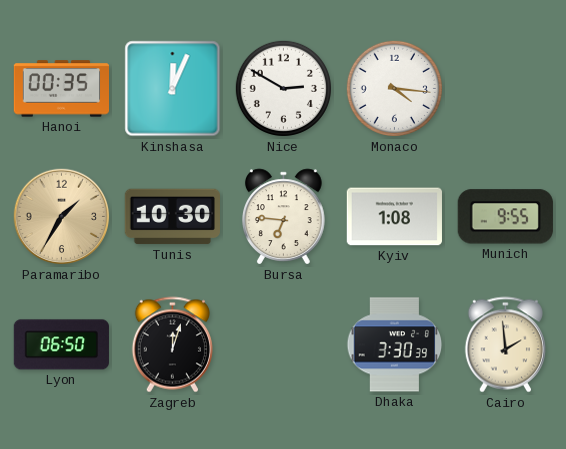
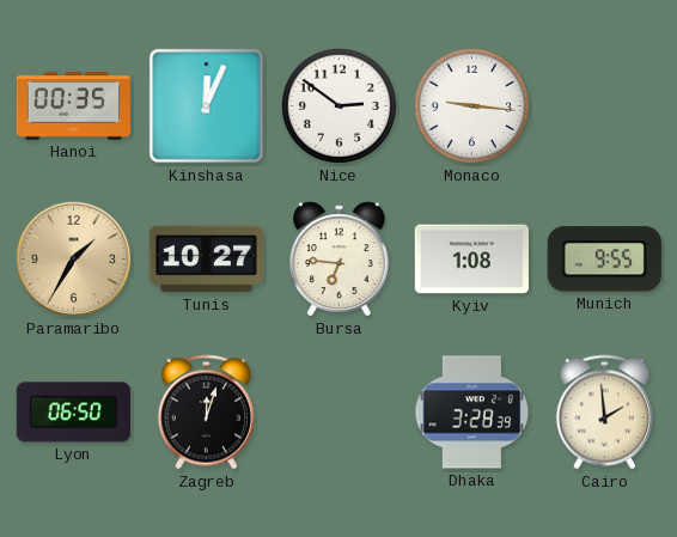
Nice: 2:50 -> 2:51 (338, 105)
Monaco: 4:16 -> 9:16 (471, 105)
Tunis: 10:30 -> 10:27 (206, 260)
Dhaka: 3:30 -> 3:28 (472, 413)
